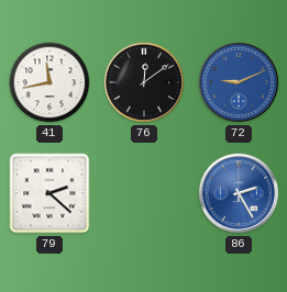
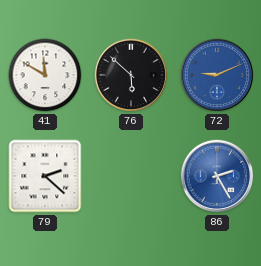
41: 11:43 -> 11:50 (45, 75)
76: 12:09 -> 5:52 (131, 75)
